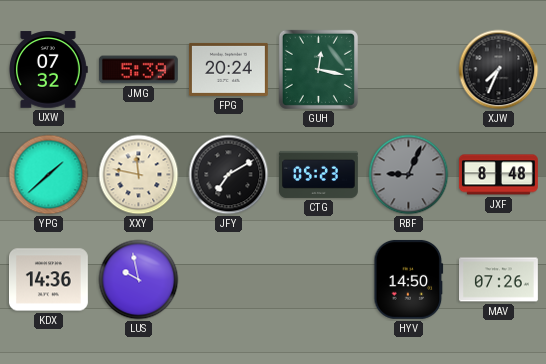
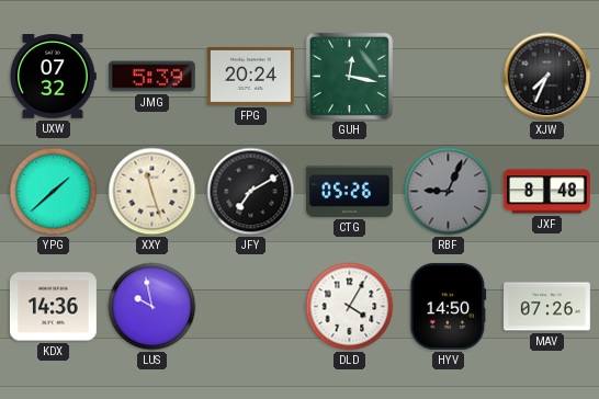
XXY: 11:47 -> 11:27 (152, 192)
CTG: 05:23 -> 05:26 (350, 191)
DLD: none -> 4:05 (350, 307)
